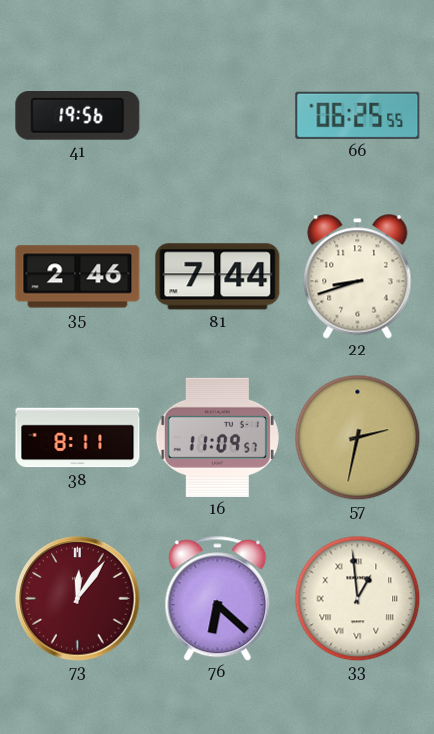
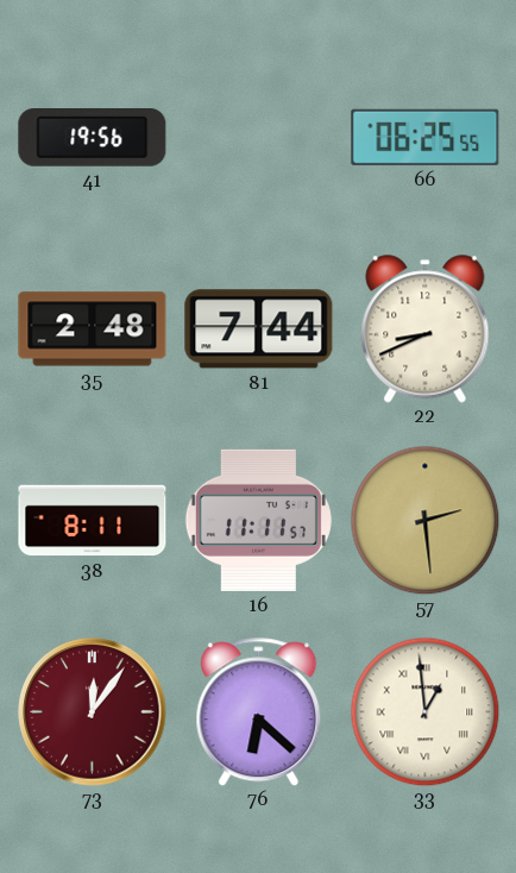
35: 2:46 -> 2:48 (93, 329)
22: 8:42 -> 8:41 (426, 329)
16: 11:09 -> 11:11 (258, 520)
57: 2:32 -> 2:29 (424, 520)
